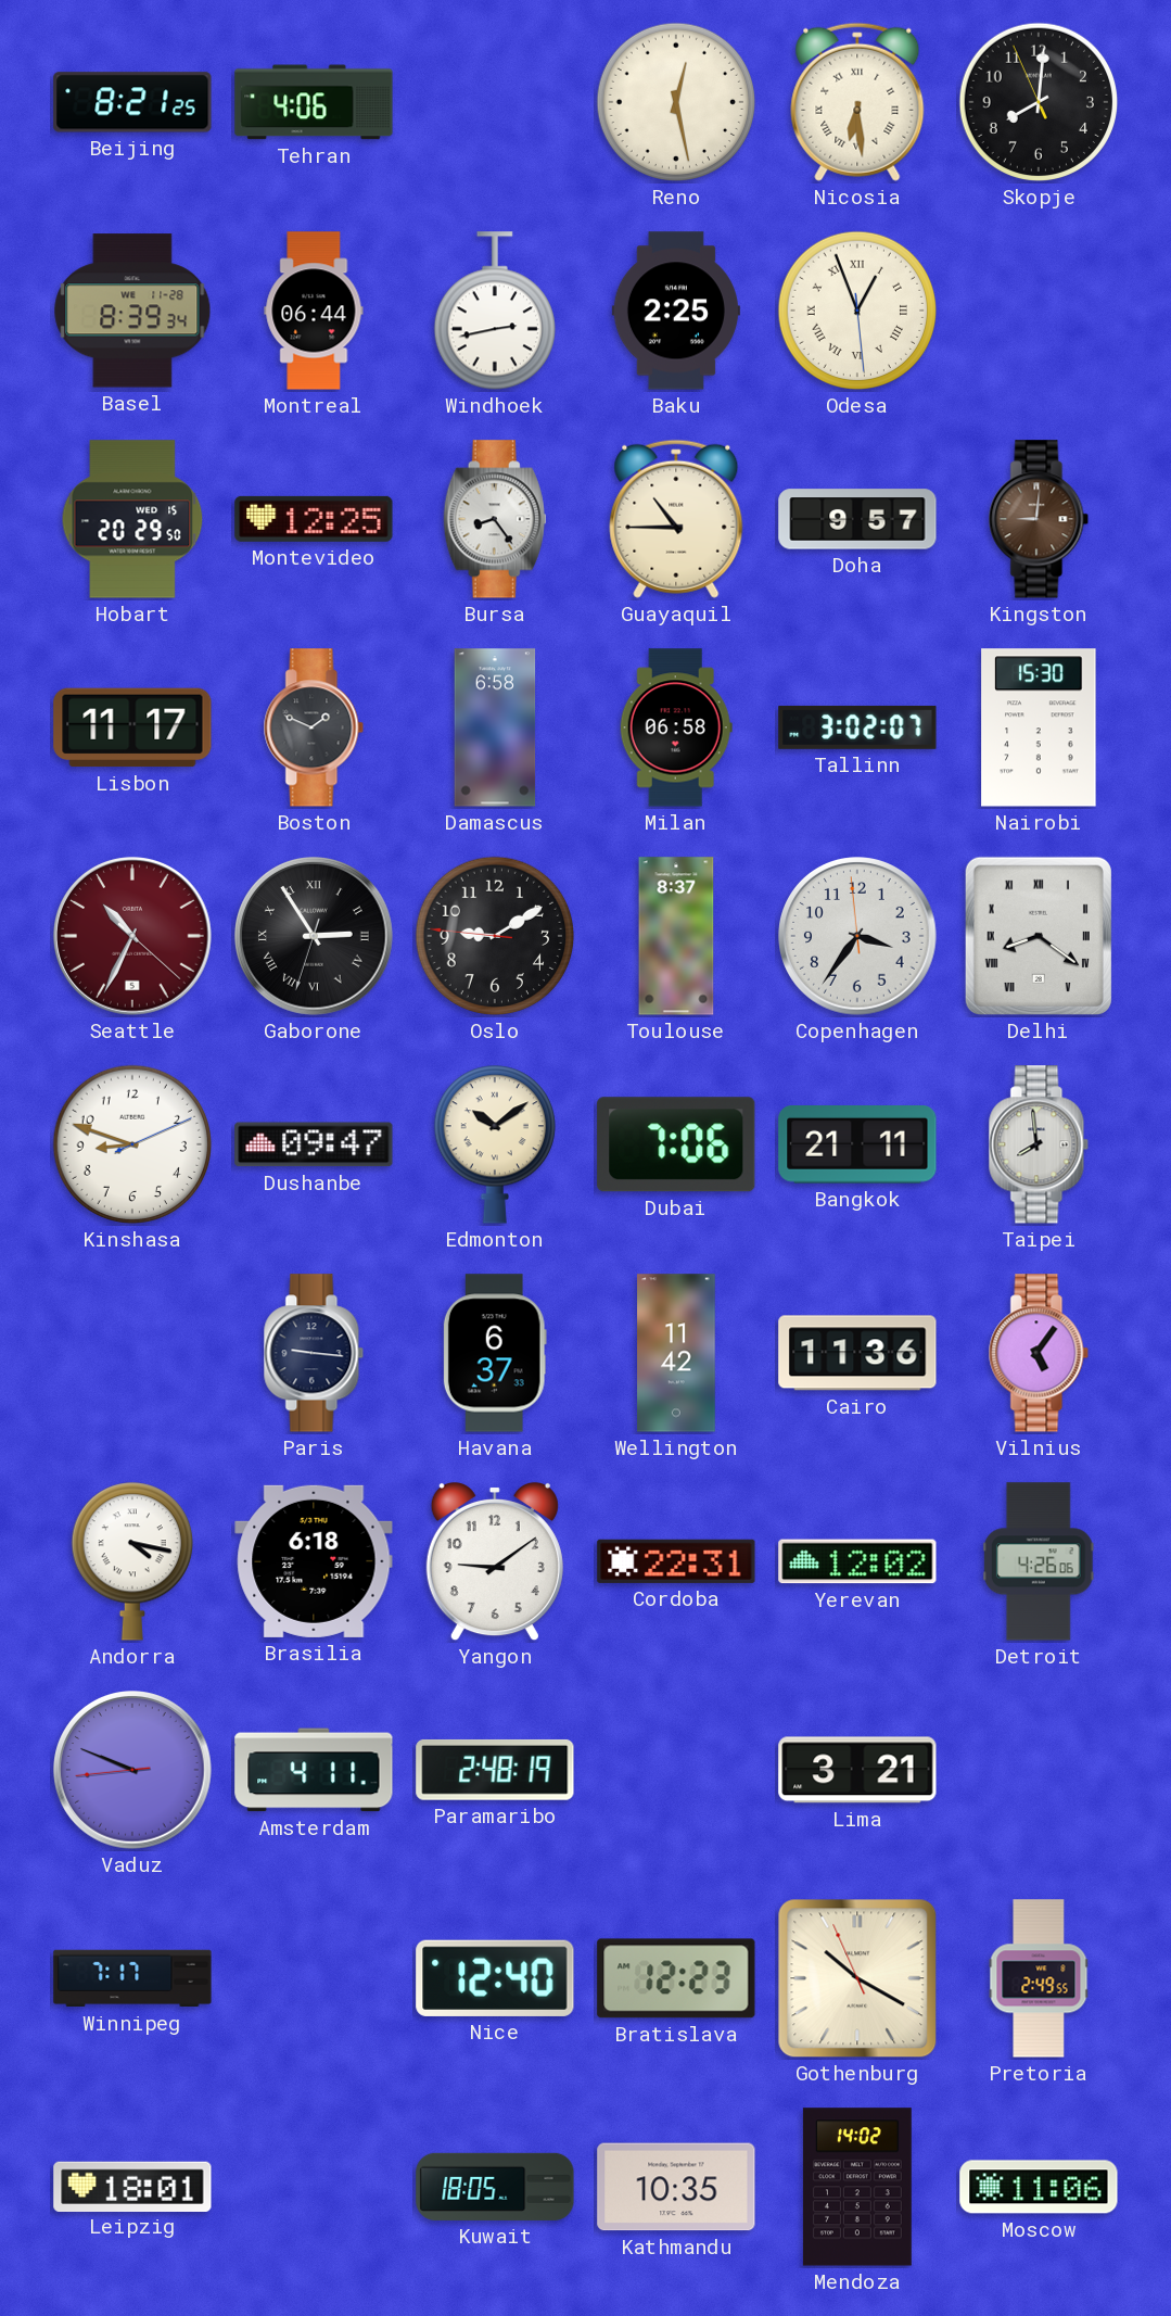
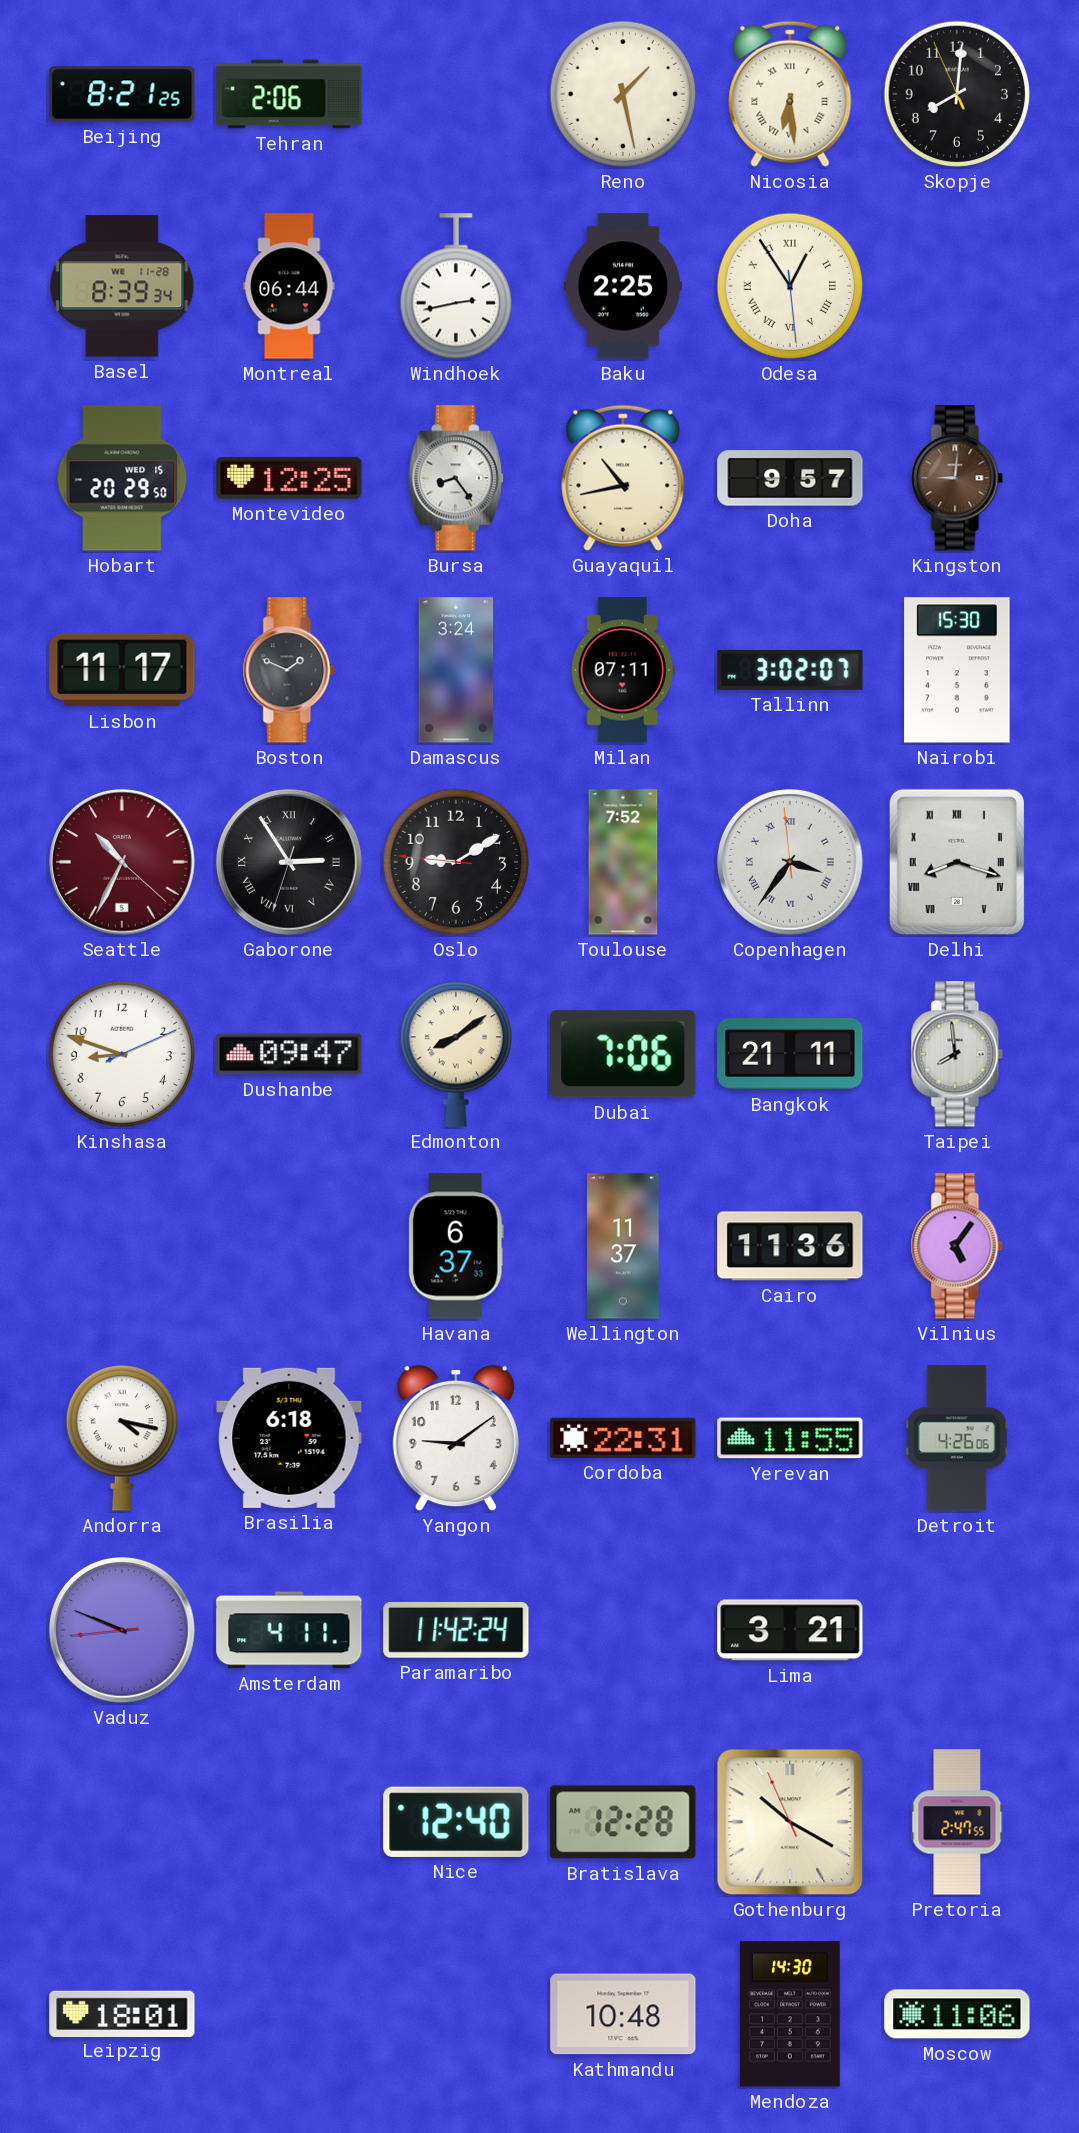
Tehran: 4:06 -> 2:06 (289, 94)
Reno: 12:28 -> 1:28 (623, 94)
Odesa: 12:56 -> 12:54 (790, 286)
Guayaquil: 10:45 -> 10:43 (623, 478)
Damascus: 6:58 -> 3:24 (456, 670)
Milan: 06:58 -> 07:11 (623, 670)
Toulouse: 8:37 -> 7:52 (623, 862)
Copenhagen numerals: Arabic -> Roman (790, 862)
Delhi: 8:21 -> 8:18 (957, 862)
Edmonton: 10:09 -> 8:09 (456, 1054)
Paris: 9:16 -> none (314, 1353)
Wellington: 11:42 -> 11:37 (623, 1246)
Yerevan: 12:02 -> 11:55 (790, 1438)
Paramaribo: 2:48 -> 11:42 (456, 1630)
Winnipeg: 7:17 -> none (132, 1978)
Bratislava: 12:23 -> 12:28 (623, 1822)
Pretoria: 2:49 -> 2:47 (957, 1822)
Kuwait: 18:05 -> none (495, 2187)
Kathmandu: 10:35 -> 10:48 (623, 2014)
Mendoza: 14:02 -> 14:30 (790, 2014)
